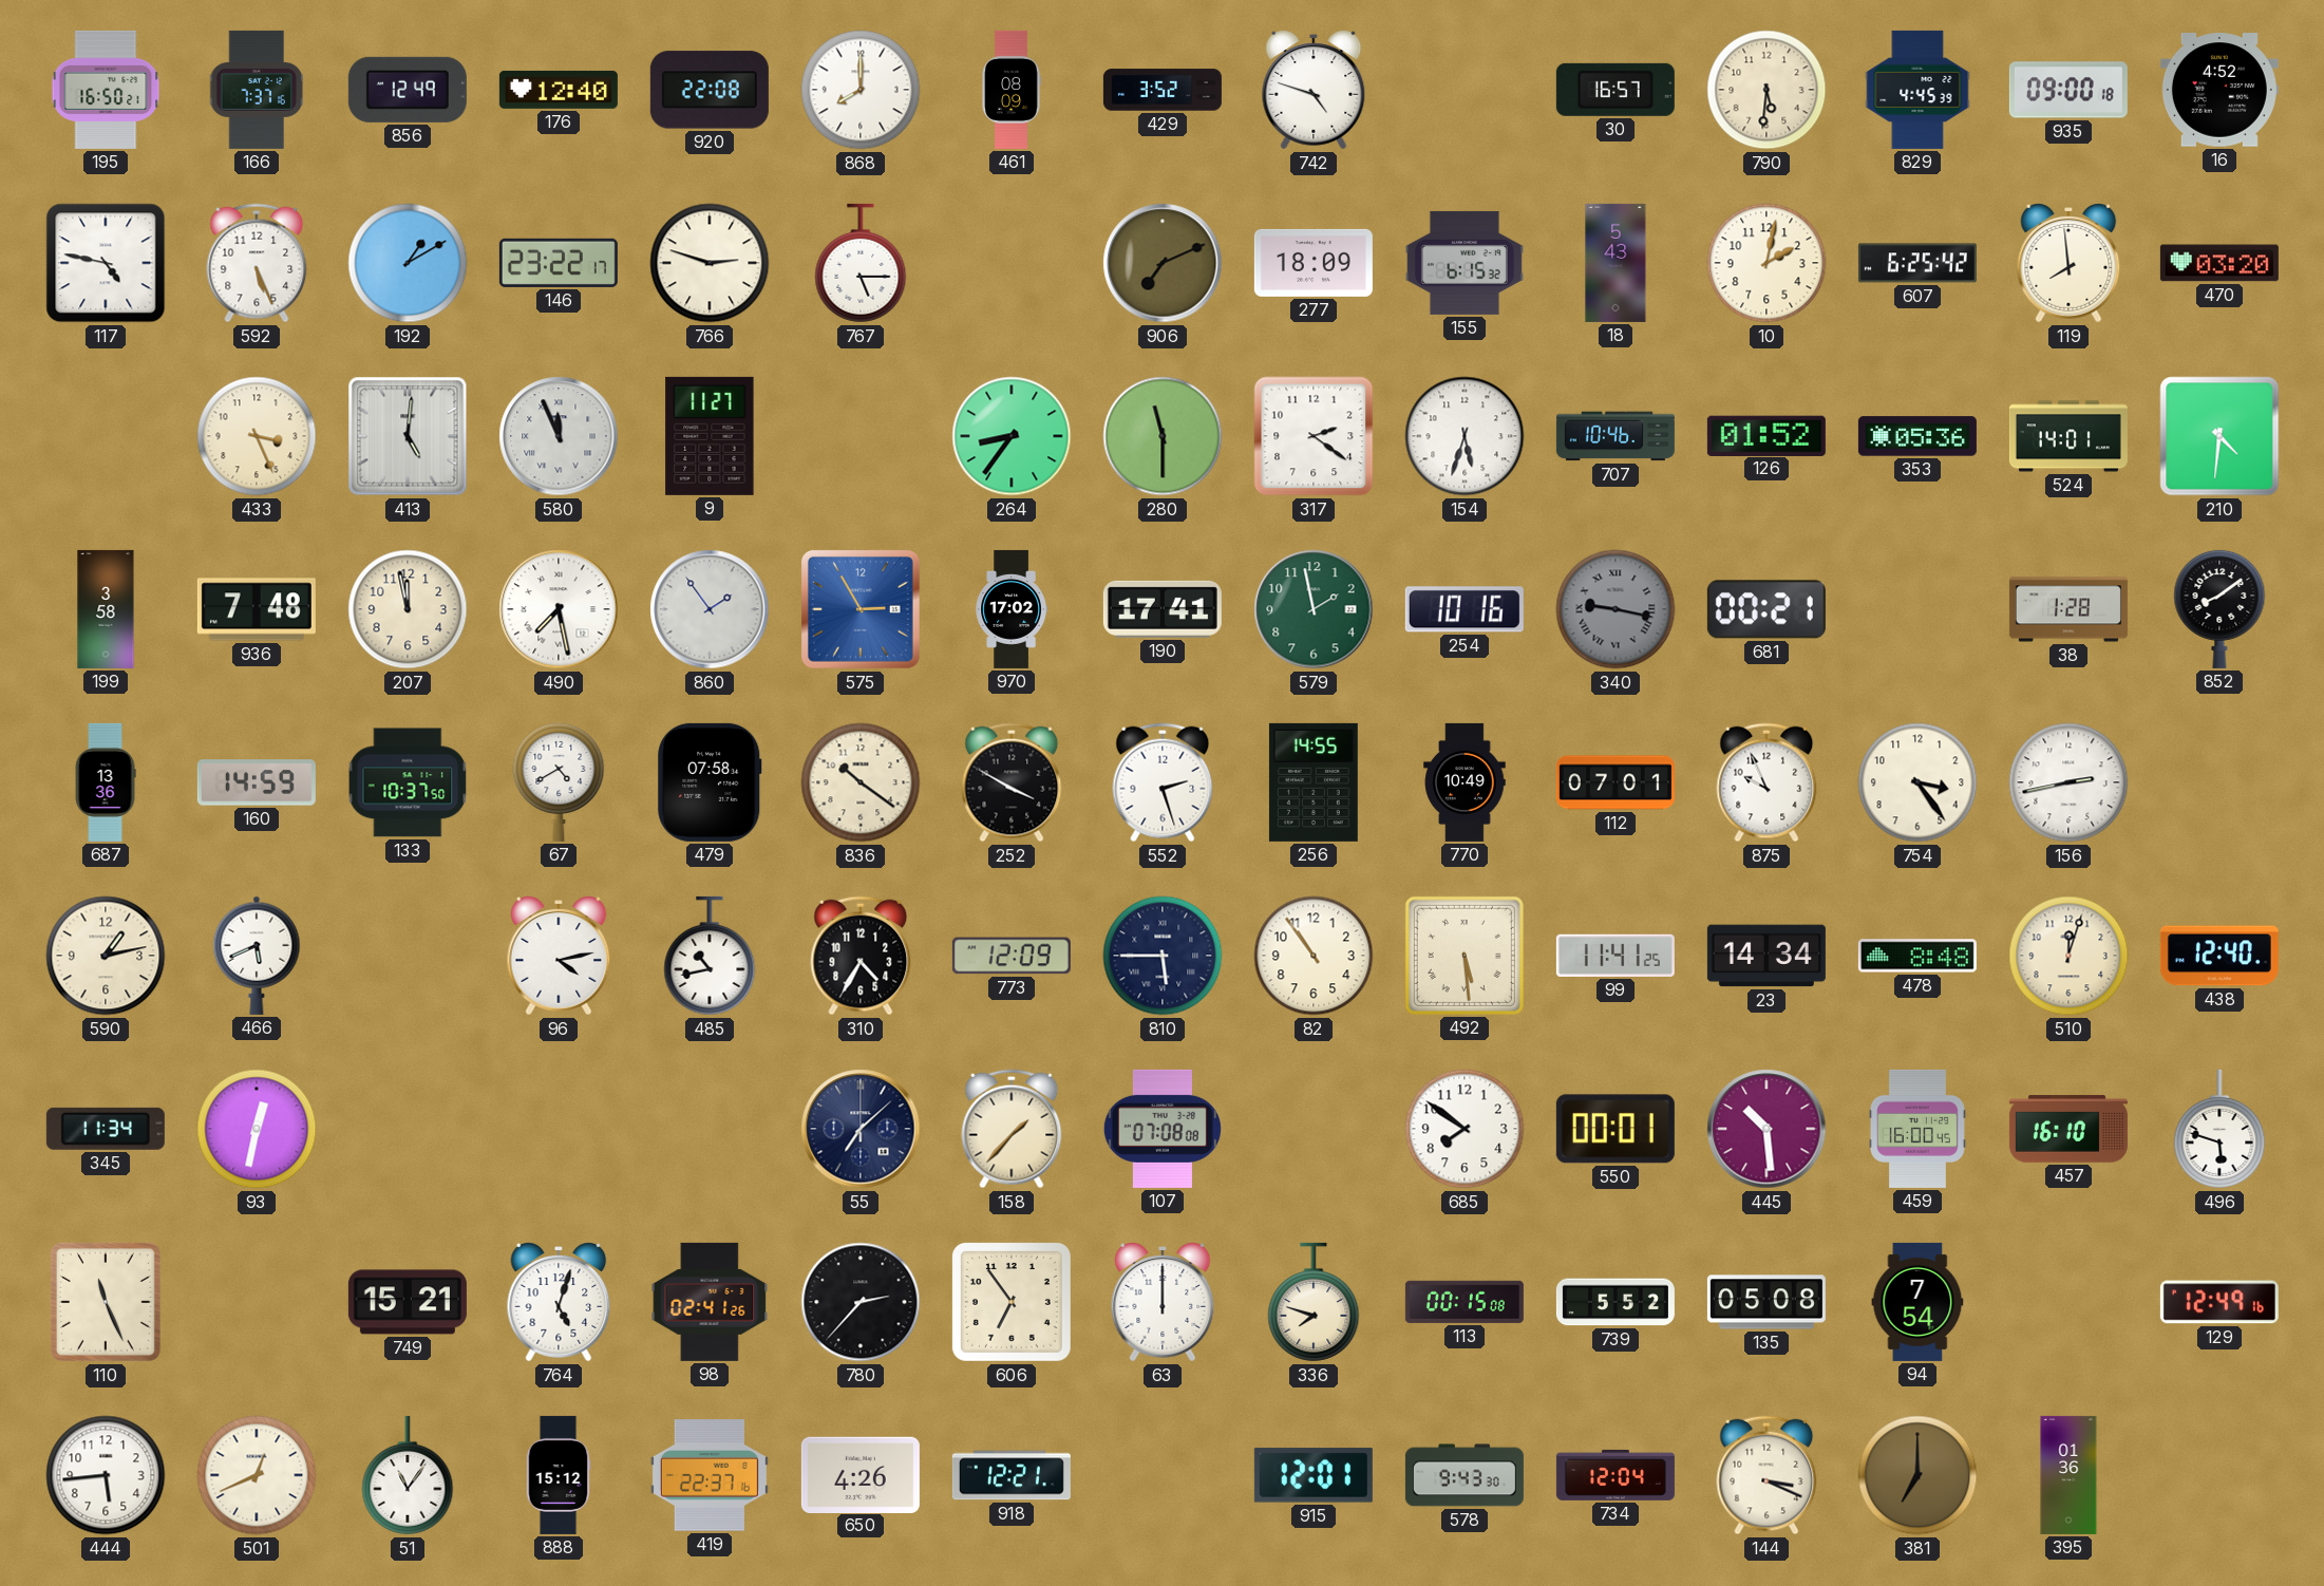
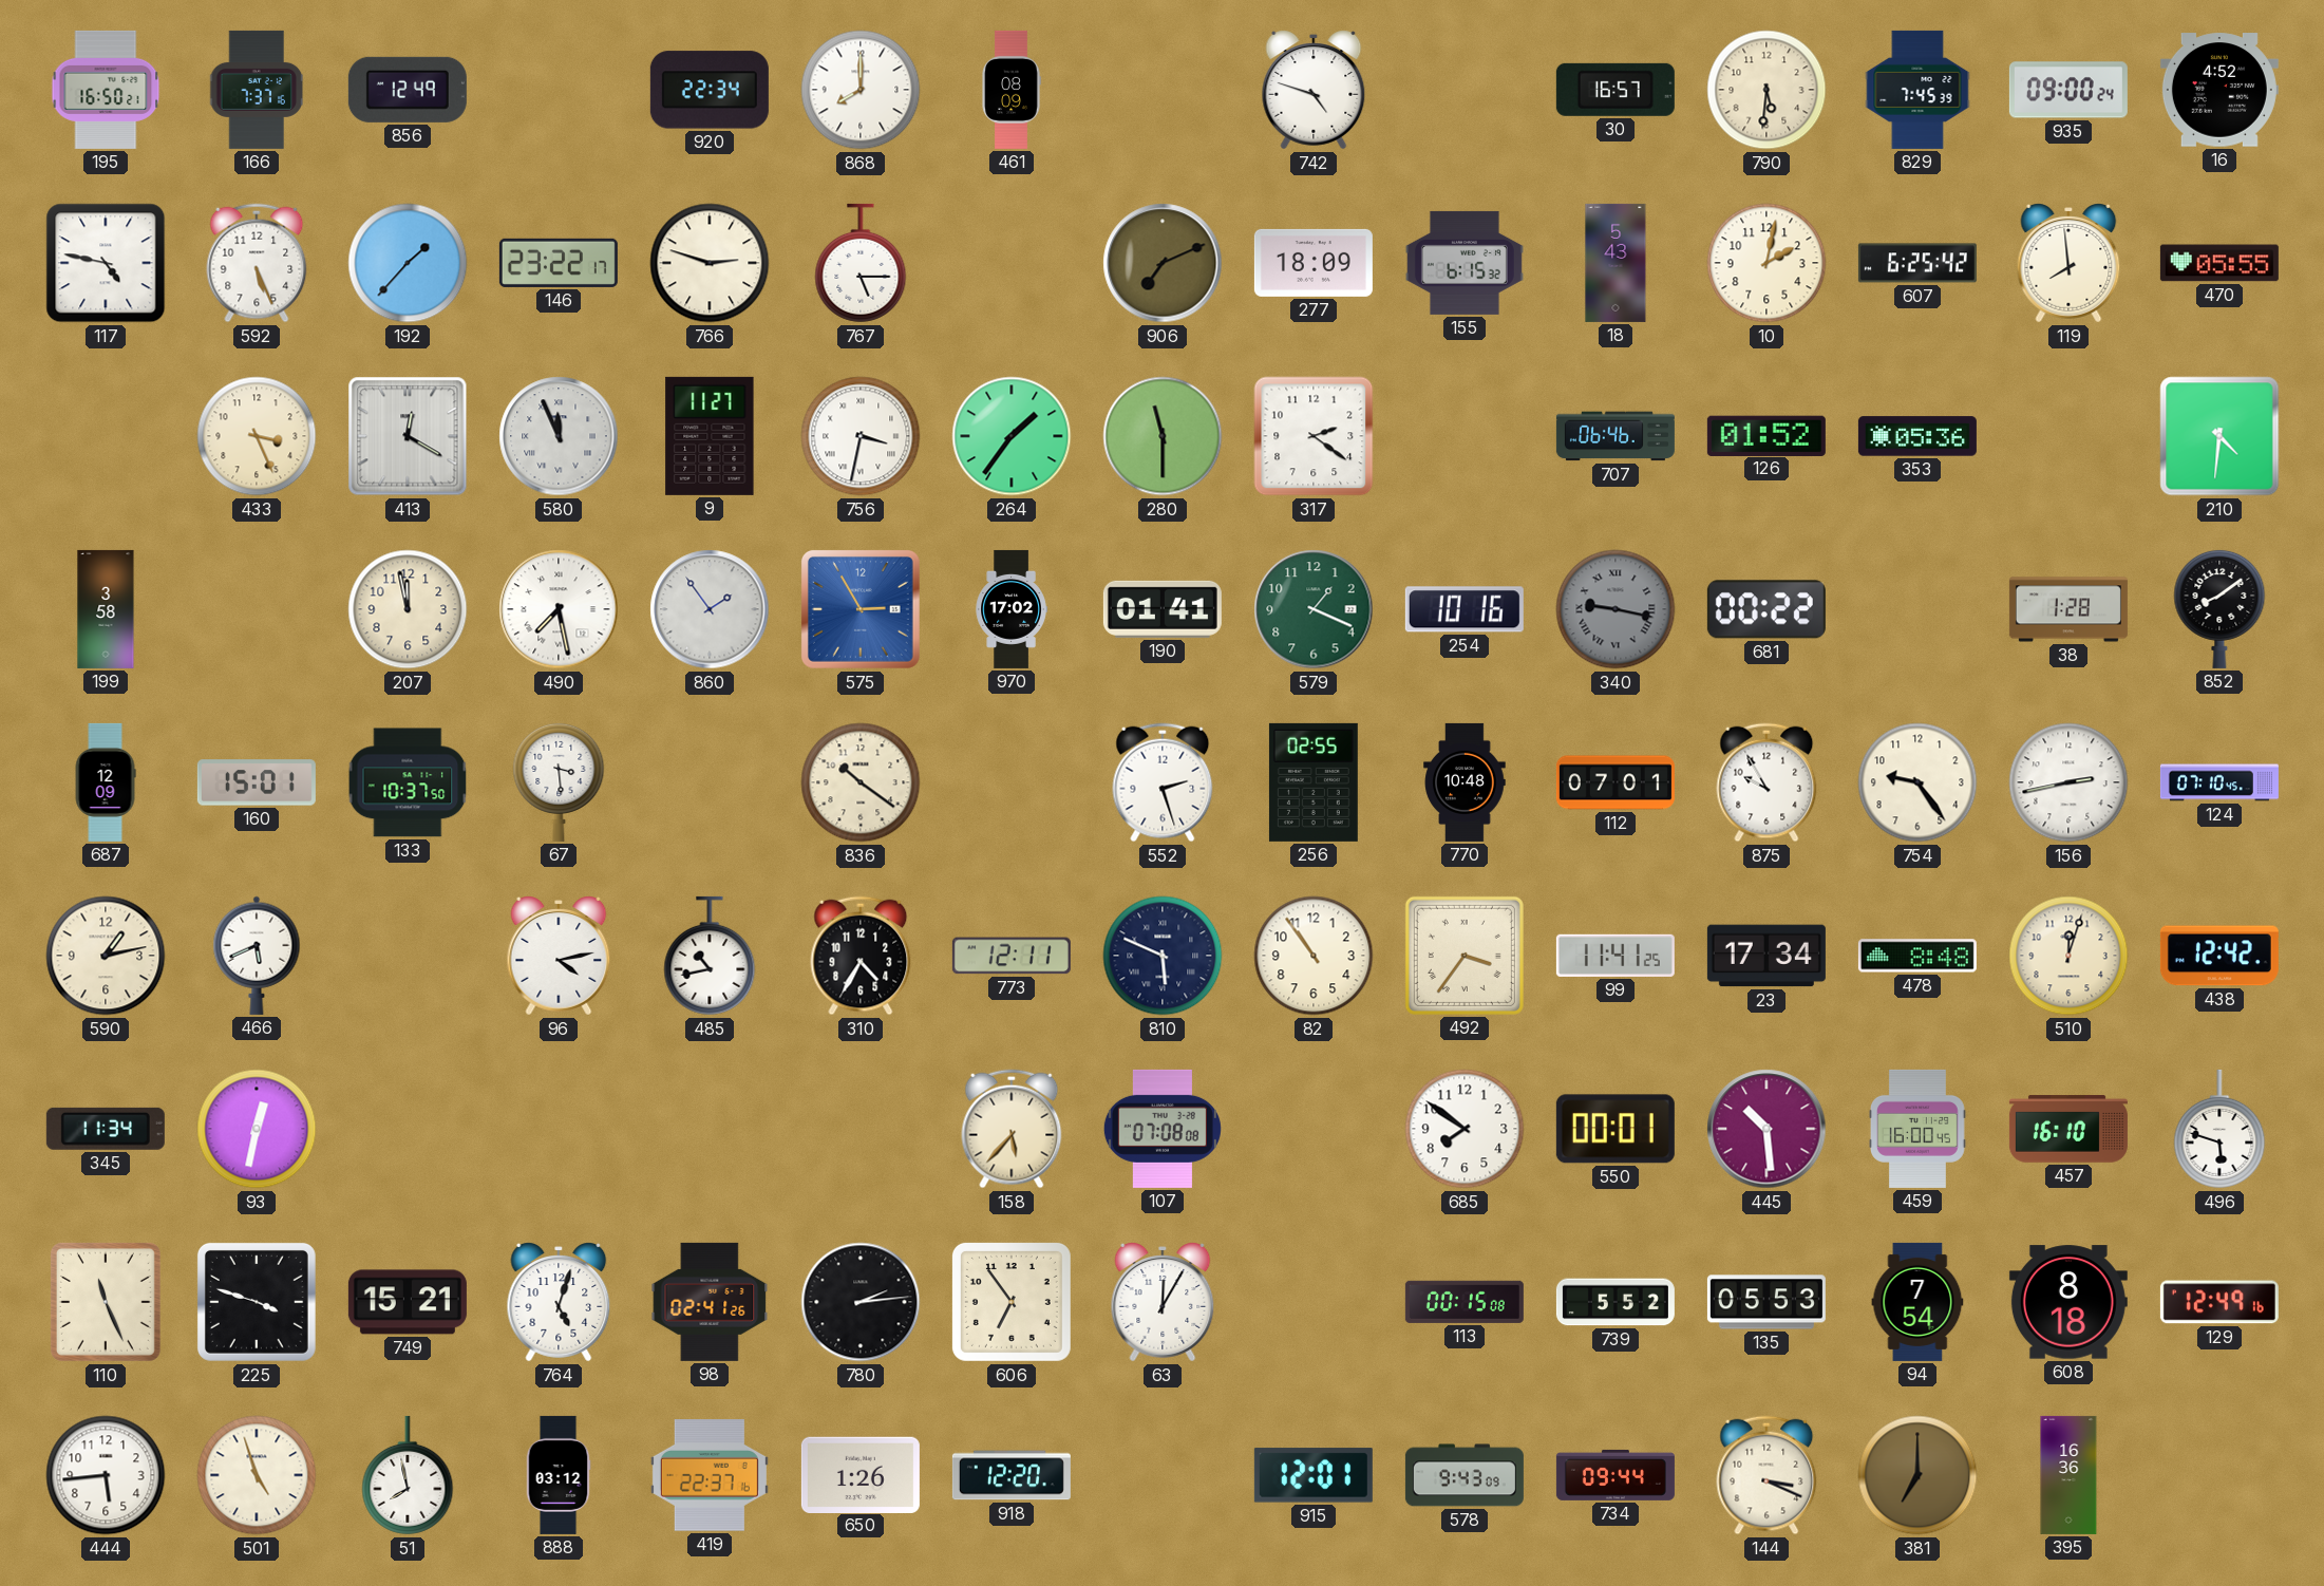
176: 12:40 -> none (559, 90)
920: 22:08 -> 22:34 (710, 90)
429: 3:52 -> none (1163, 90)
829: 4:45 -> 7:45 (1917, 90)
935: 09:00:18 -> 09:00:24 (2068, 90)
192: 1:10 -> 1:37 (408, 263)
470: 03:20 -> 05:55 (2219, 263)
413: 5:01 -> 12:20 (408, 436)
756: none -> 3:32 (861, 436)
264: 8:36 -> 1:36 (1012, 436)
154: 5:33 -> none (1465, 436)
707: 10:46 -> 06:46 (1616, 436)
524: 14:01 -> none (2068, 436)
936: 7:48 -> none (257, 609)
190: 17:41 -> 01:41 (1163, 609)
579: 1:58 -> 1:19 (1314, 609)
681: 00:21 -> 00:22 (1766, 609)
687: 13:36 -> 12:09 (106, 782)
160: 14:59 -> 15:01 (257, 782)
67: 4:40 -> 3:29 (559, 781)
479: 07:58 -> none (710, 782)
252: 3:50 -> none (1012, 782)
256: 14:55 -> 02:55 (1314, 782)
770: 10:49 -> 10:48 (1465, 782)
875: 9:56 -> 9:55 (1766, 782)
754: 3:24 -> 9:24 (1917, 782)
124: none -> 07:10 (2219, 782)
773: 12:09 -> 12:11 (1012, 956)
810: 5:45 -> 5:49 (1163, 956)
492: 5:29 -> 3:36 (1465, 956)
23: 14:34 -> 17:34 (1766, 956)
438: 12:40 -> 12:42 (2219, 956)
55: 7:08 -> none (861, 1129)
158: 1:37 -> 5:37 (1012, 1129)
225: none -> 3:48 (257, 1302)
780: 2:37 -> 2:14 (861, 1302)
63: 12:00 -> 12:05 (1163, 1302)
336: 7:48 -> none (1314, 1302)
135: 05:08 -> 05:53 (1766, 1302)
608: none -> 8:18 (2068, 1302)
501: 12:41 -> 4:57 (257, 1475)
51: 11:06 -> 7:58 (408, 1475)
888: 15:12 -> 03:12 (559, 1475)
650: 4:26 -> 1:26 (861, 1474)
918: 12:21 -> 12:20 (1012, 1475)
578: 9:43:30 -> 9:43:09 (1465, 1475)
734: 12:04 -> 09:44 (1616, 1475)
395: 01:36 -> 16:36 (2068, 1475)
